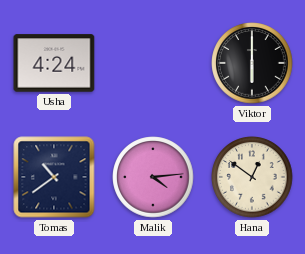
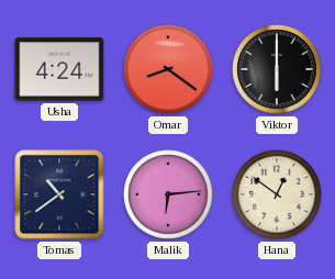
Omar: none -> 8:21 (168, 69)
Malik: 4:14 -> 6:14 (168, 194)
